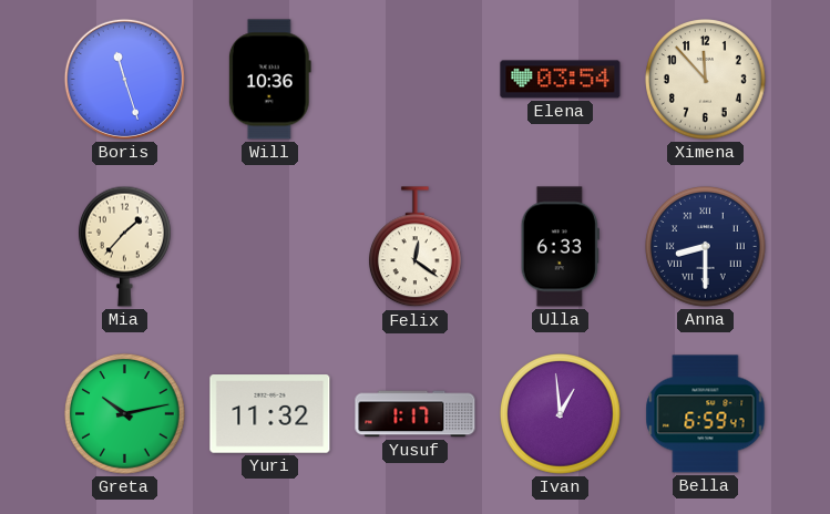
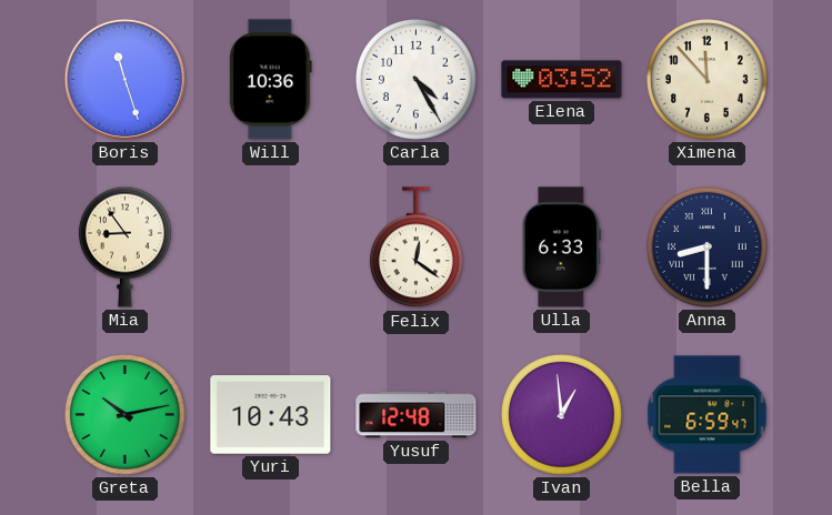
Carla: none -> 4:25 (417, 80)
Elena: 03:54 -> 03:52 (562, 80)
Mia: 1:37 -> 8:54 (124, 246)
Yuri: 11:32 -> 10:43 (271, 415)
Yusuf: 1:17 -> 12:48 (417, 415)
